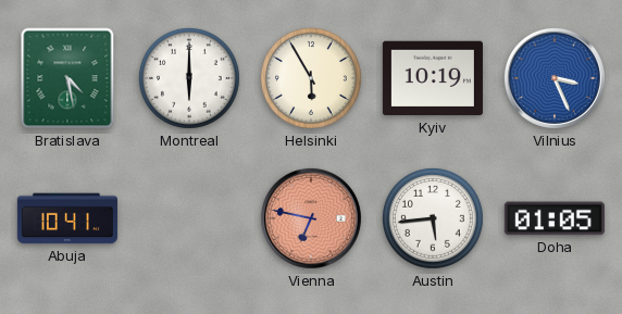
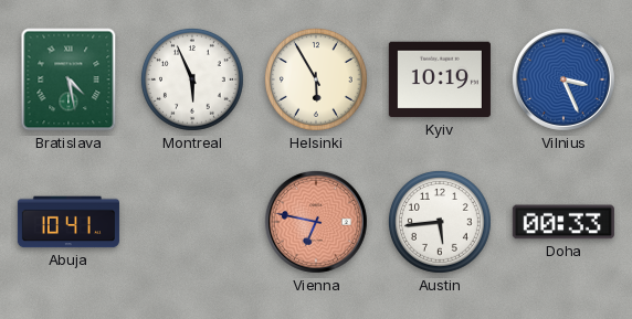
Montreal: 6:00 -> 5:56 (192, 79)
Doha: 01:05 -> 00:33 (563, 222)
